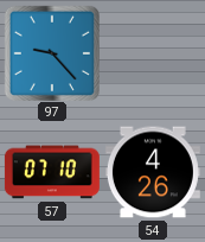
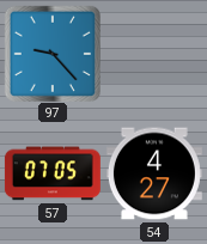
57: 07:10 -> 07:05 (53, 173)
54: 4:26 -> 4:27 (154, 173)
